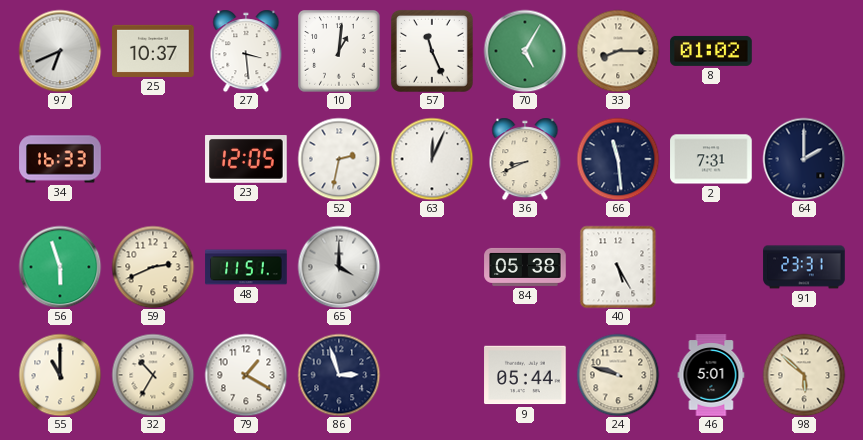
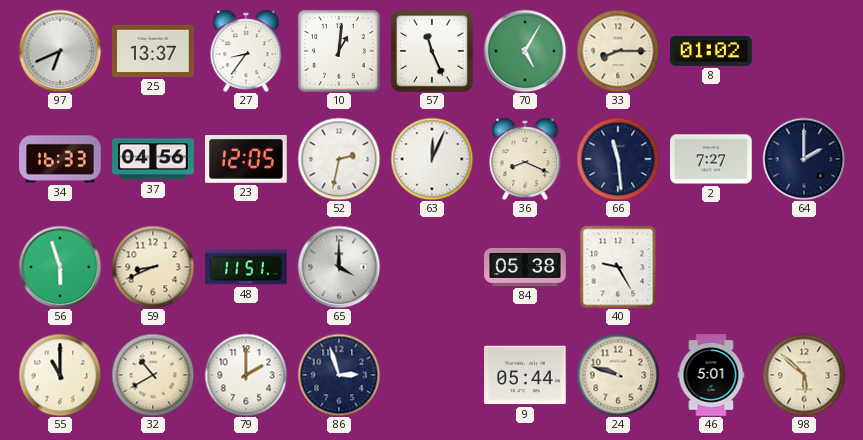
25: 10:37 -> 13:37 (153, 51)
27: 3:29 -> 8:36 (246, 51)
37: none -> 04:56 (153, 159)
36: 8:41 -> 8:19 (525, 159)
2: 7:31 -> 7:27 (711, 159)
59: 2:41 -> 8:41 (153, 267)
40: 5:25 -> 9:25 (618, 267)
91: 23:31 -> none (804, 267)
32: 10:35 -> 10:40 (153, 375)
79: 1:20 -> 2:00 (246, 375)
